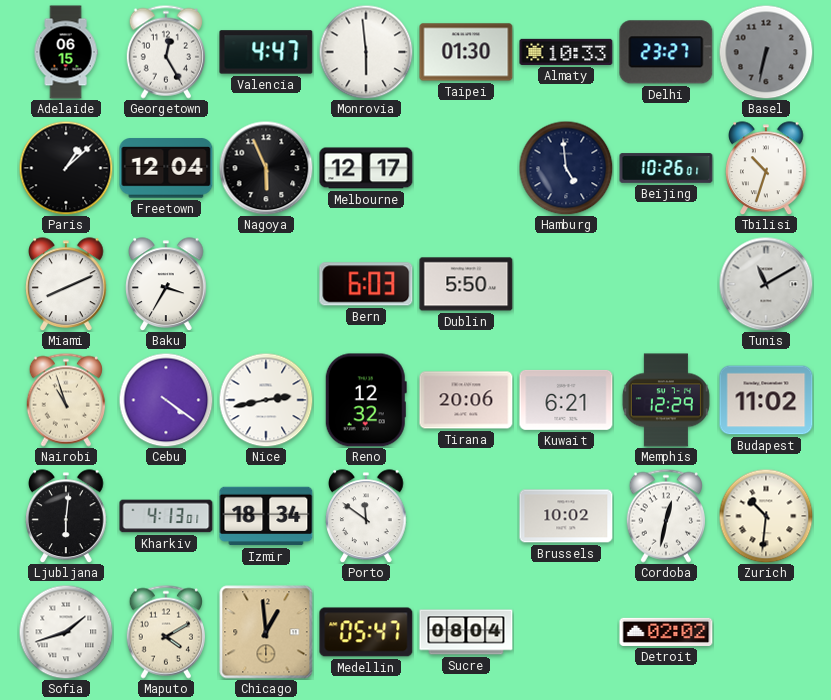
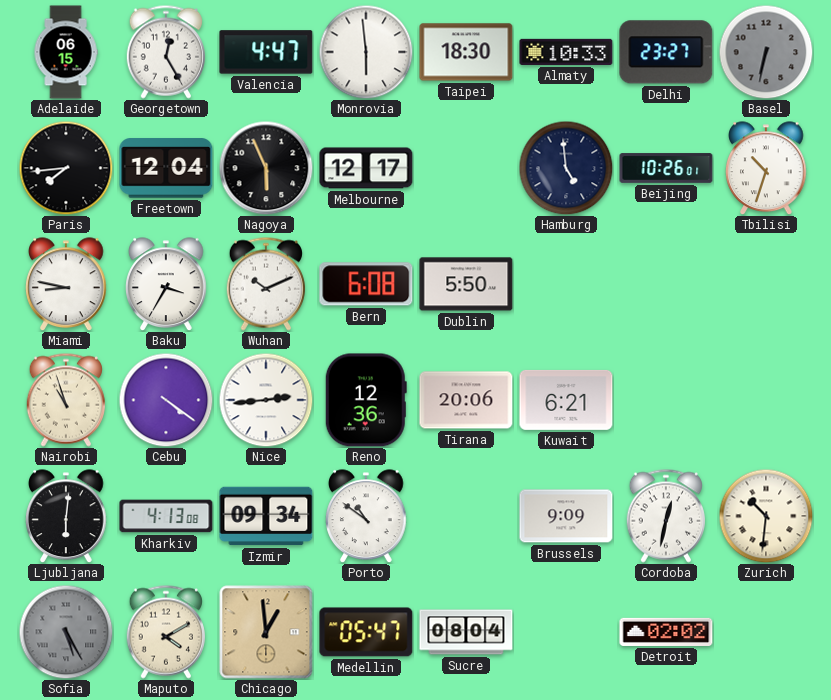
Taipei: 01:30 -> 18:30 (466, 52)
Paris: 1:08 -> 7:44 (66, 168)
Miami: 8:11 -> 8:47 (67, 284)
Wuhan: none -> 10:11 (266, 284)
Bern: 6:03 -> 6:08 (366, 284)
Tunis: 11:10 -> none (766, 284)
Nice: 2:43 -> 2:44 (266, 400)
Reno: 12:32 -> 12:36 (366, 400)
Memphis: 12:29 -> none (666, 400)
Budapest: 11:02 -> none (766, 400)
Kharkiv: 4:13:01 -> 4:13:08 (166, 516)
Izmir: 18:34 -> 09:34 (266, 516)
Porto: 11:51 -> 10:51 (367, 516)
Brussels: 10:02 -> 9:09 (566, 516)
Sofia: 1:42 -> 5:25 (66, 632)
Sofia dial: white -> grey (66, 632)
